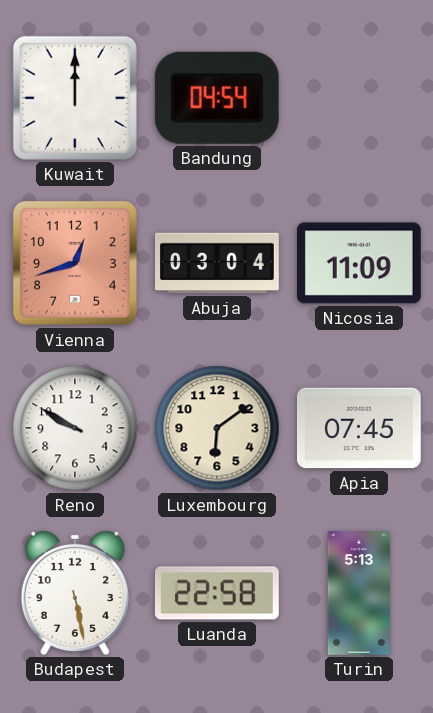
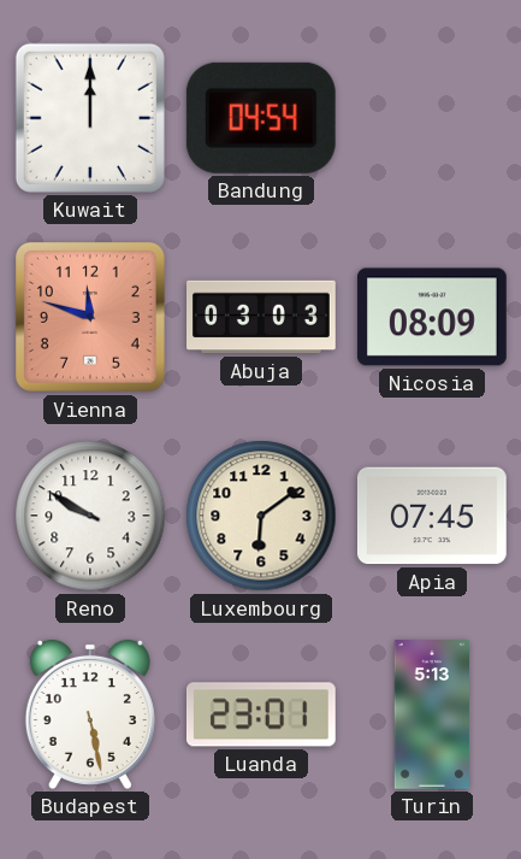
Vienna: 12:42 -> 11:48 (90, 317)
Abuja: 03:04 -> 03:03 (262, 317)
Nicosia: 11:09 -> 08:09 (432, 317)
Luanda: 22:58 -> 23:01 (261, 714)
